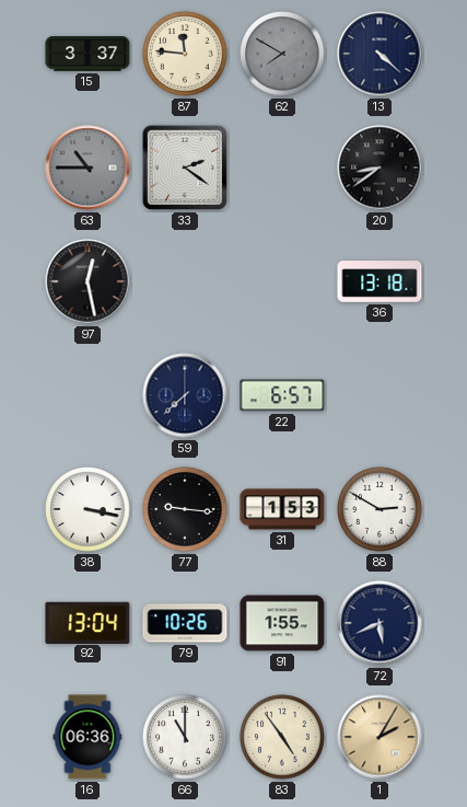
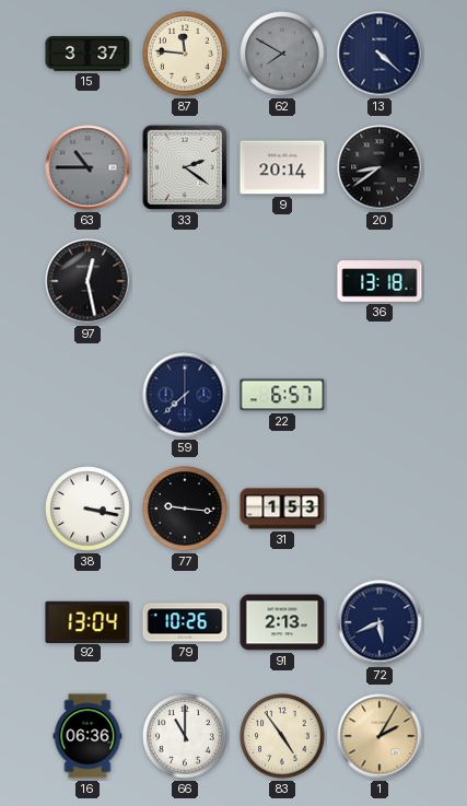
9: none -> 20:14 (282, 167)
88: 2:50 -> none (380, 509)
91: 1:55 -> 2:13 (282, 622)
